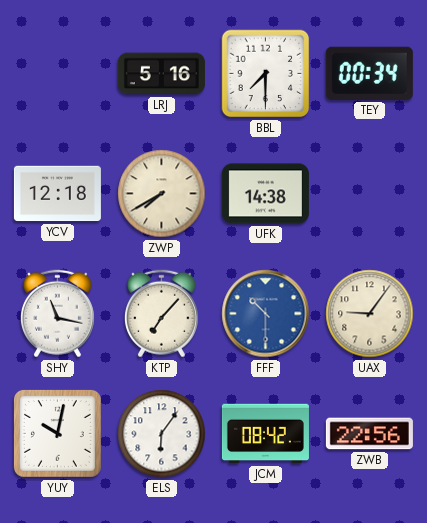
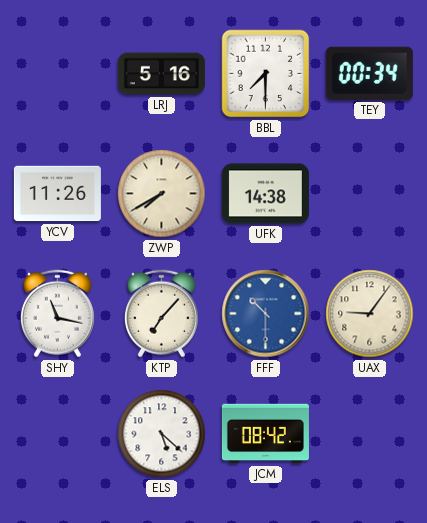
YCV: 12:18 -> 11:26 (57, 194)
YUY: 10:02 -> none (57, 433)
ELS: 6:06 -> 5:22 (162, 434)
ZWB: 22:56 -> none (369, 434)
